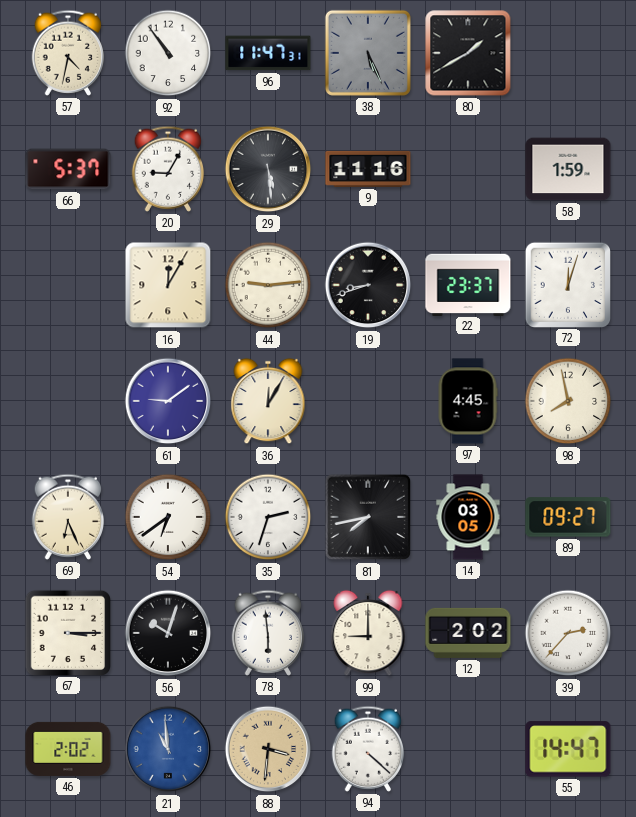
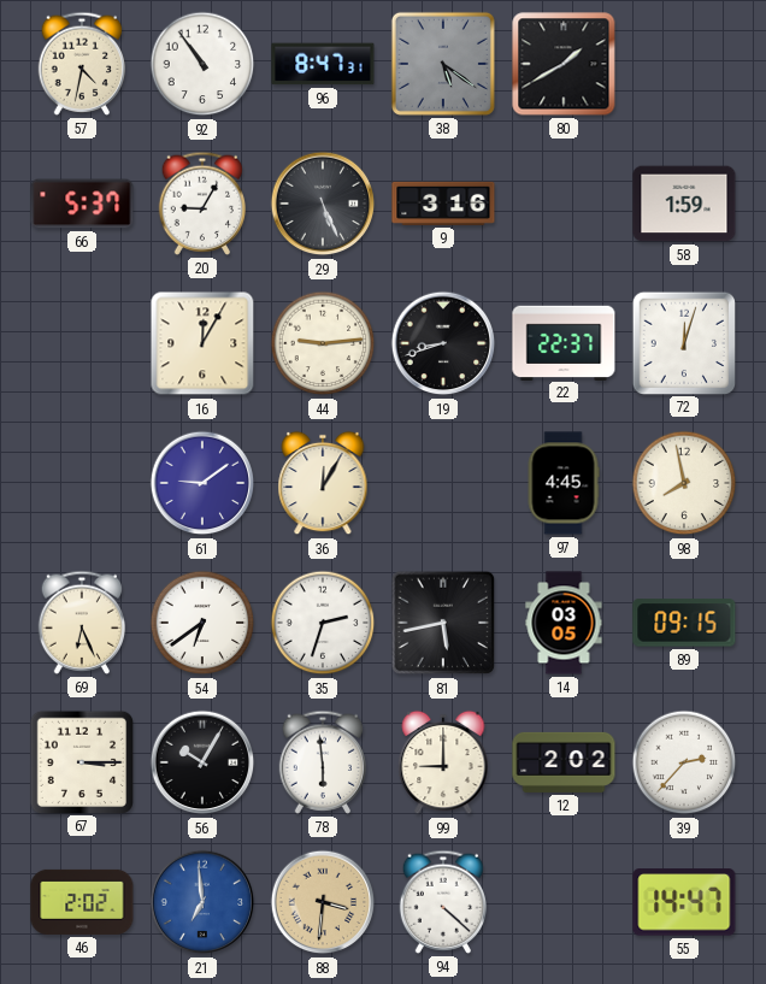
96: 11:47 -> 8:47 (323, 64)
38: 5:26 -> 5:21 (443, 64)
29: 5:29 -> 5:26 (323, 204)
9: 11:16 -> 3:16 (443, 204)
22: 23:37 -> 22:37 (564, 342)
81: 7:43 -> 5:43 (443, 623)
89: 09:27 -> 09:15 (684, 623)
56: 10:03 -> 10:05 (202, 762)
21: 10:59 -> 6:59 (202, 902)
